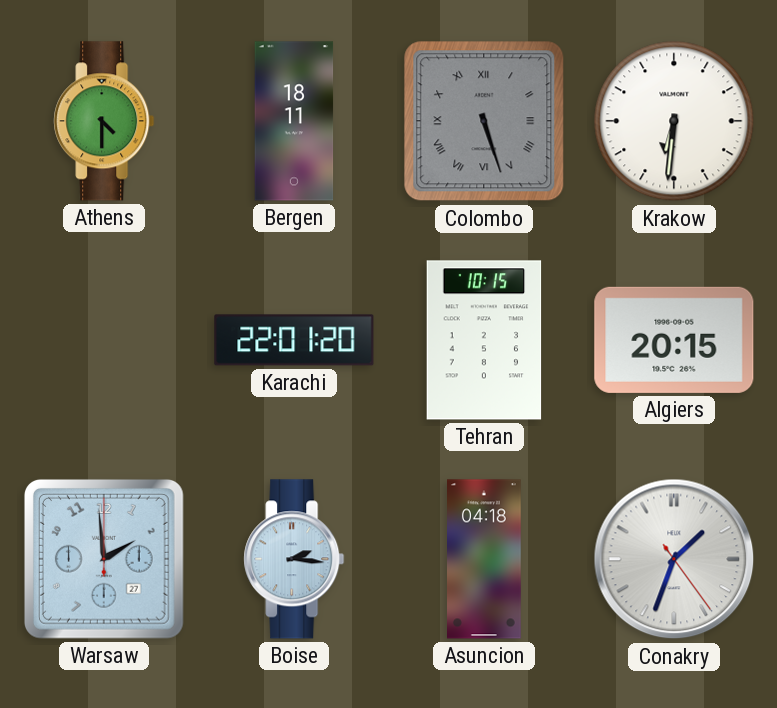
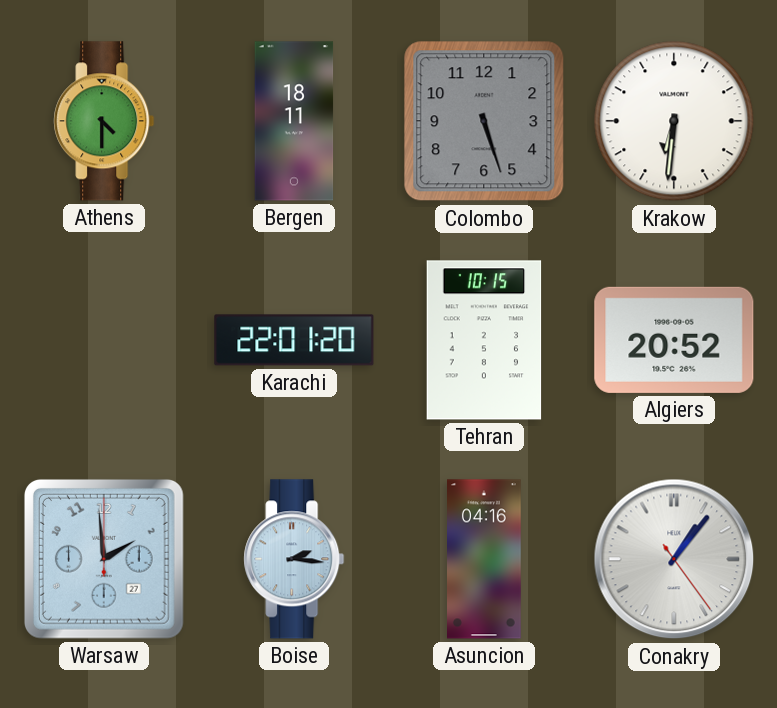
Colombo numerals: Roman -> Arabic (484, 121)
Algiers: 20:15 -> 20:52 (674, 340)
Asuncion: 04:18 -> 04:16 (485, 559)
Conakry: 1:33 -> 1:06 (674, 559)
